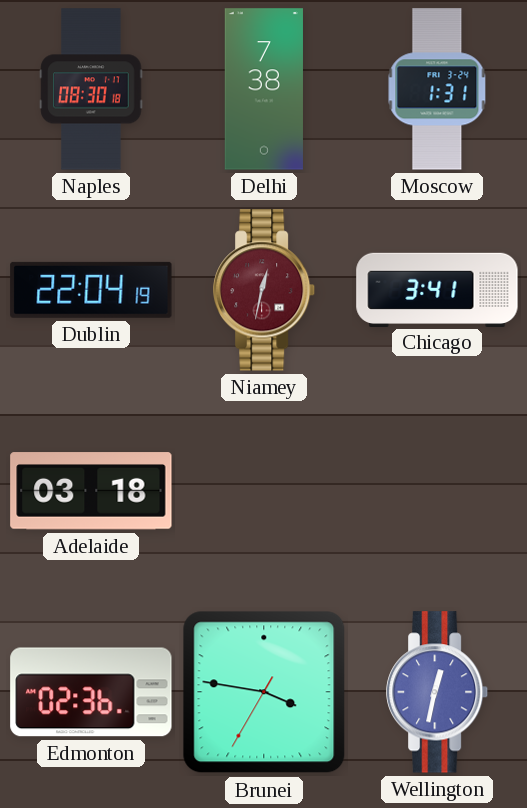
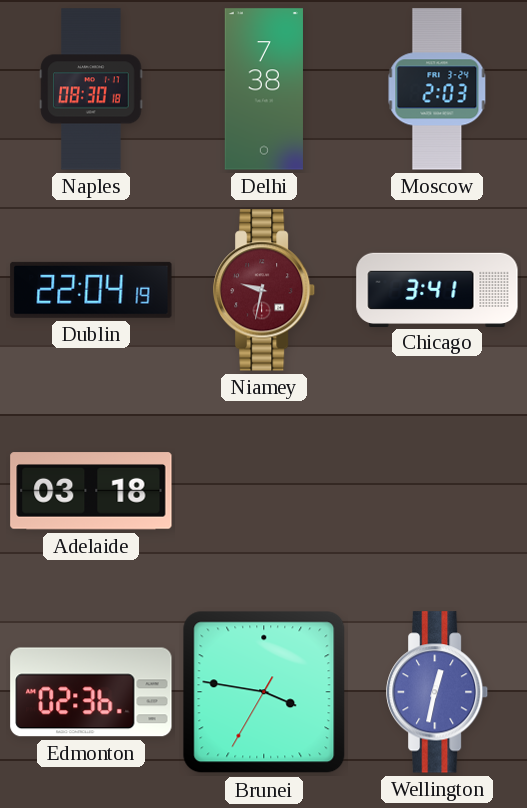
Moscow: 1:31 -> 2:03 (437, 89)
Niamey: 12:32 -> 9:32 (265, 290)
